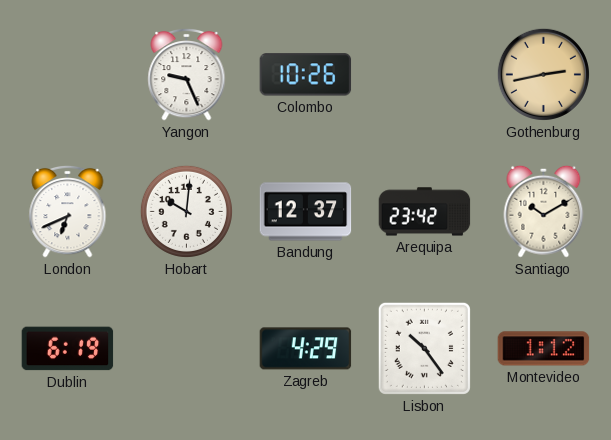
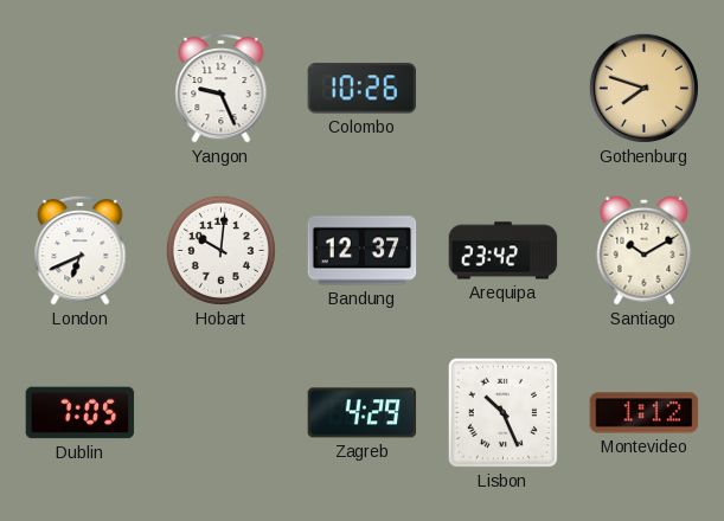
Gothenburg: 2:43 -> 7:48 (643, 88)
Dublin: 6:19 -> 7:05 (81, 413)
Lisbon: 10:24 -> 10:26 (502, 412)
